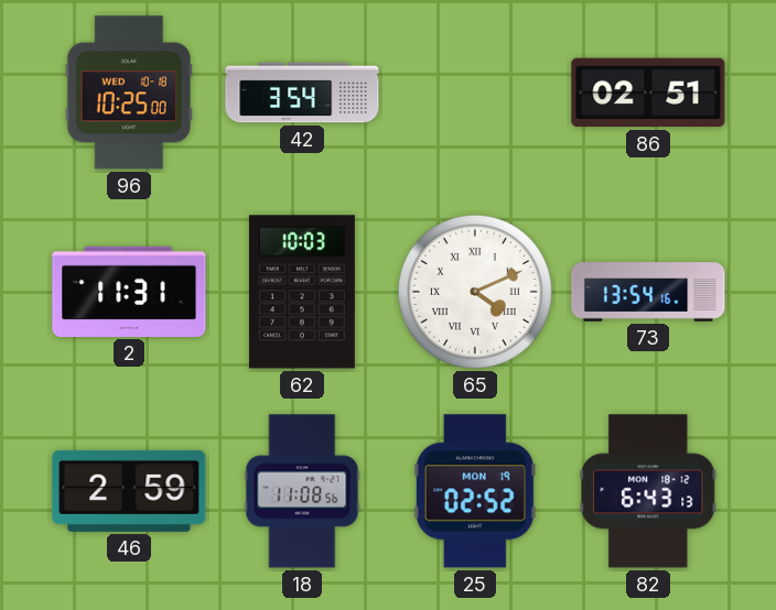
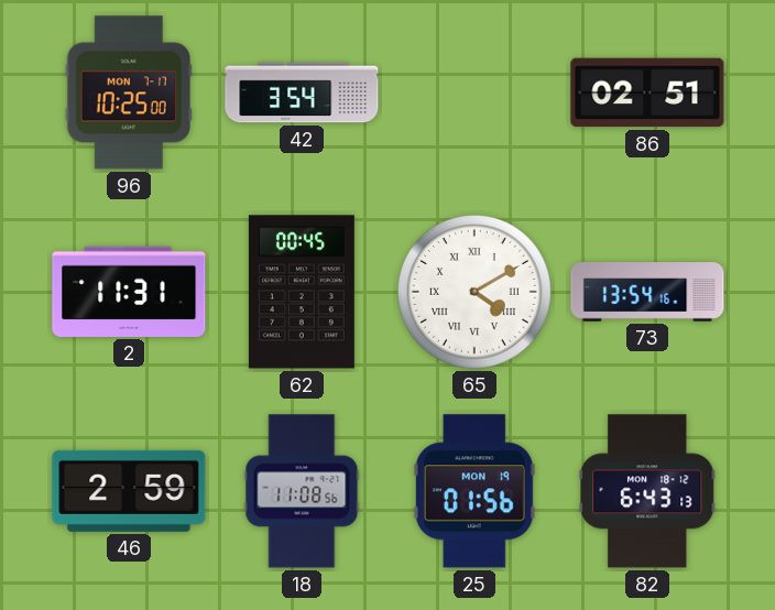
96 date: WED 10-18 -> MON 7-17 (129, 92)
62: 10:03 -> 00:45 (302, 292)
65: 4:11 -> 4:10 (474, 292)
25: 02:52 -> 01:56 (474, 491)
